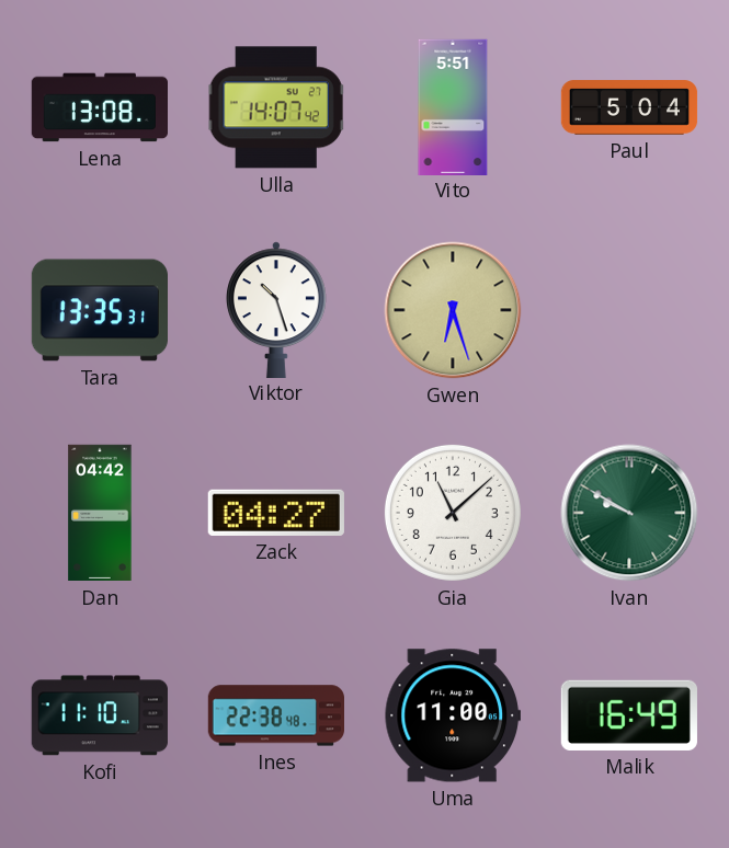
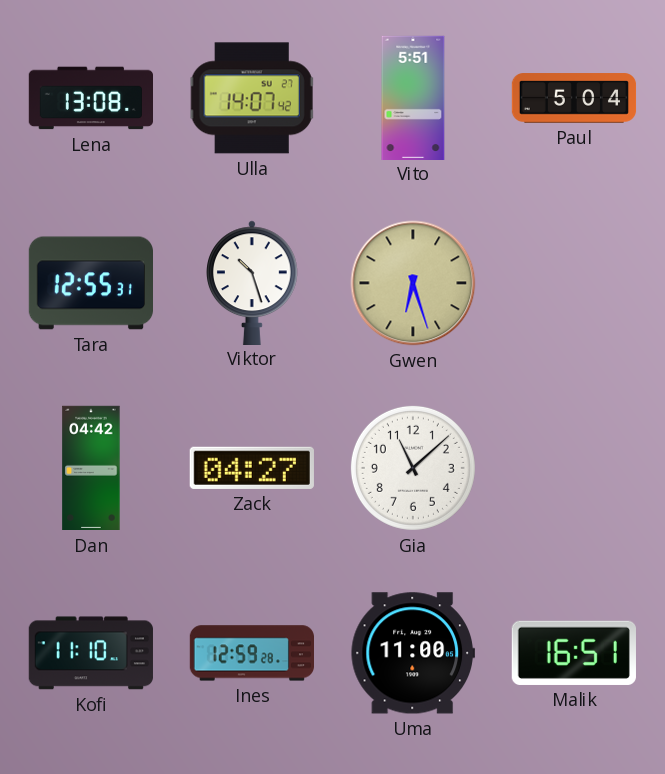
Tara: 13:35 -> 12:55 (90, 283)
Ivan: 9:50 -> none (629, 513)
Ines: 22:38 -> 12:59 (251, 653)
Malik: 16:49 -> 16:51 (574, 653)
